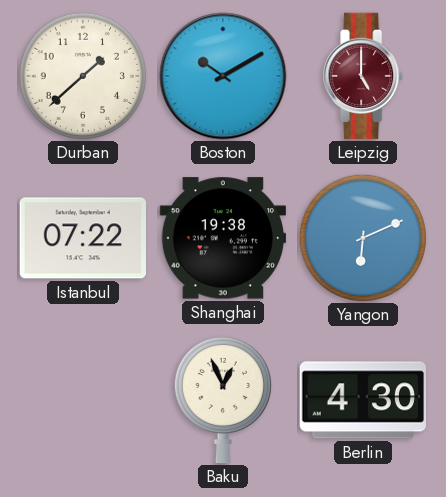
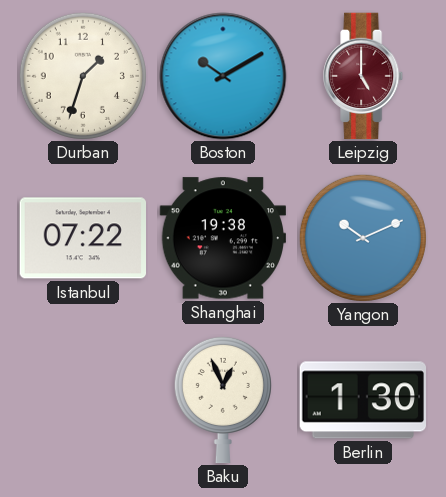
Durban: 1:38 -> 1:33 (83, 76)
Yangon: 6:11 -> 10:11 (363, 238)
Berlin: 4:30 -> 1:30 (362, 400)
